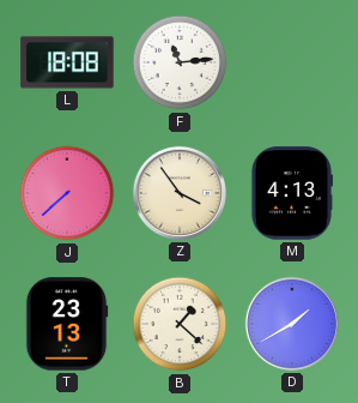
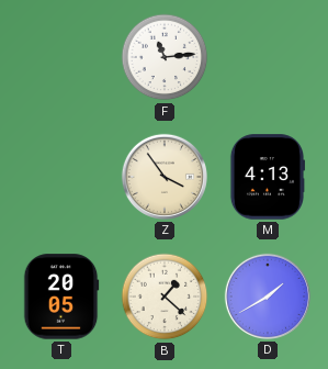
L: 18:08 -> none (67, 62)
J: 7:38 -> none (67, 193)
T: 23:13 -> 20:05 (61, 297)
